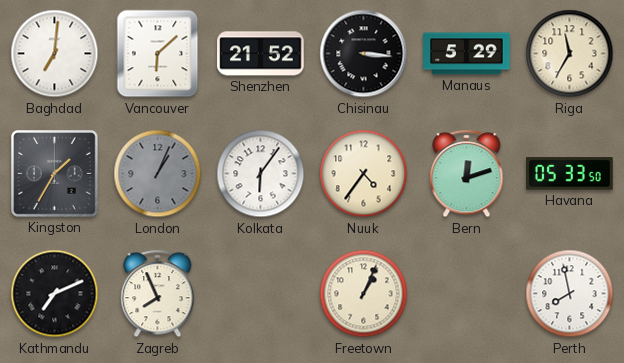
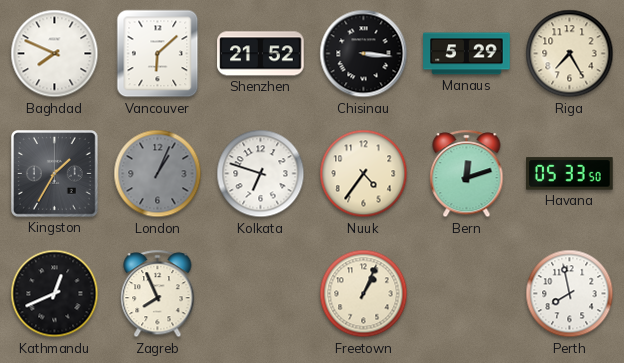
Baghdad: 7:01 -> 7:49 (55, 54)
Riga: 11:35 -> 7:25 (570, 54)
Kolkata: 6:06 -> 6:48 (261, 174)
Kathmandu: 7:11 -> 12:41 (55, 294)
